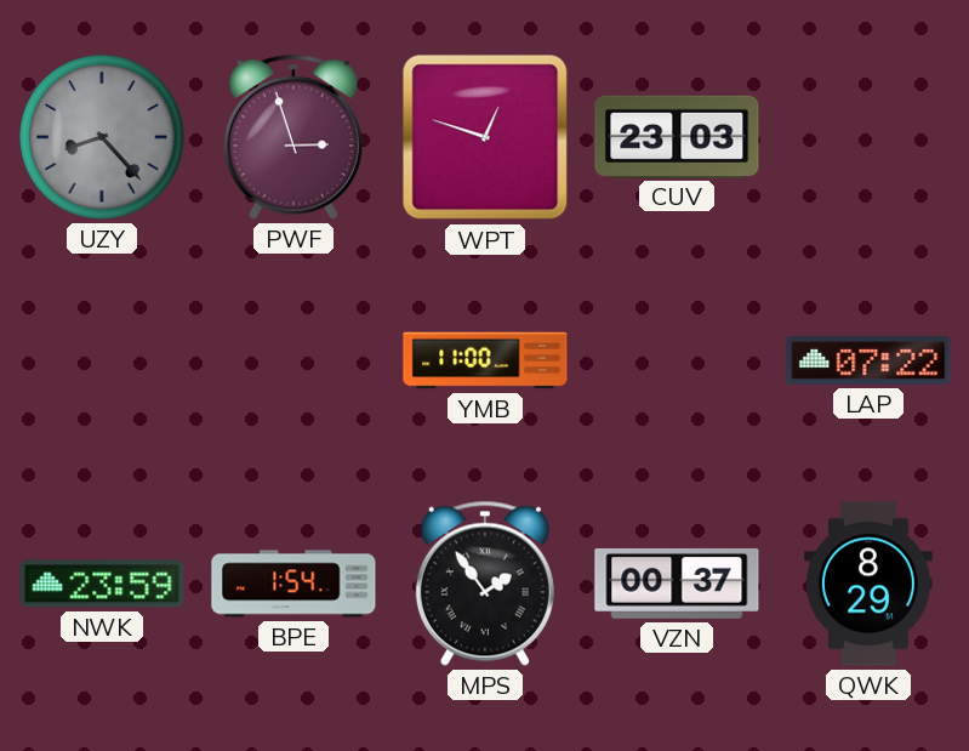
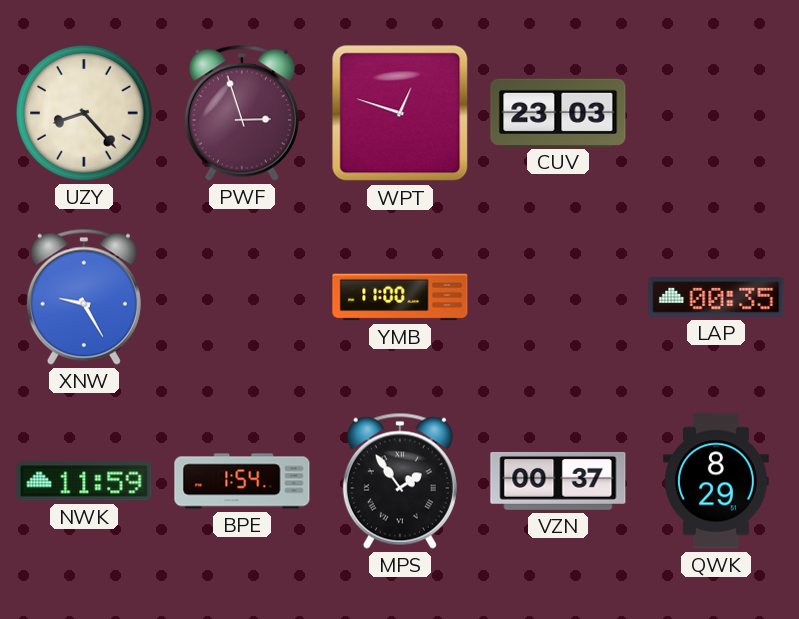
UZY dial: grey -> cream (84, 113)
XNW: none -> 9:25 (84, 297)
LAP: 07:22 -> 00:35 (716, 298)
NWK: 23:59 -> 11:59 (84, 481)
